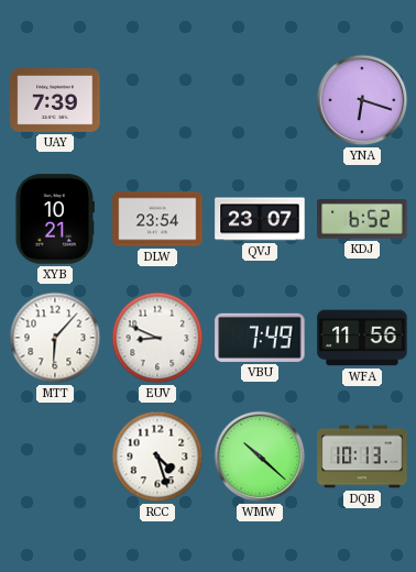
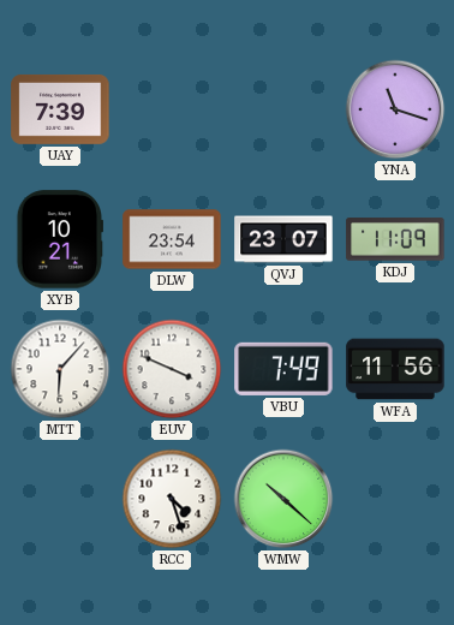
YNA: 6:18 -> 11:18 (395, 109)
KDJ: 6:52 -> 11:09 (395, 239)
EUV: 8:49 -> 3:49 (172, 369)
DQB: 10:13 -> none (362, 457)
